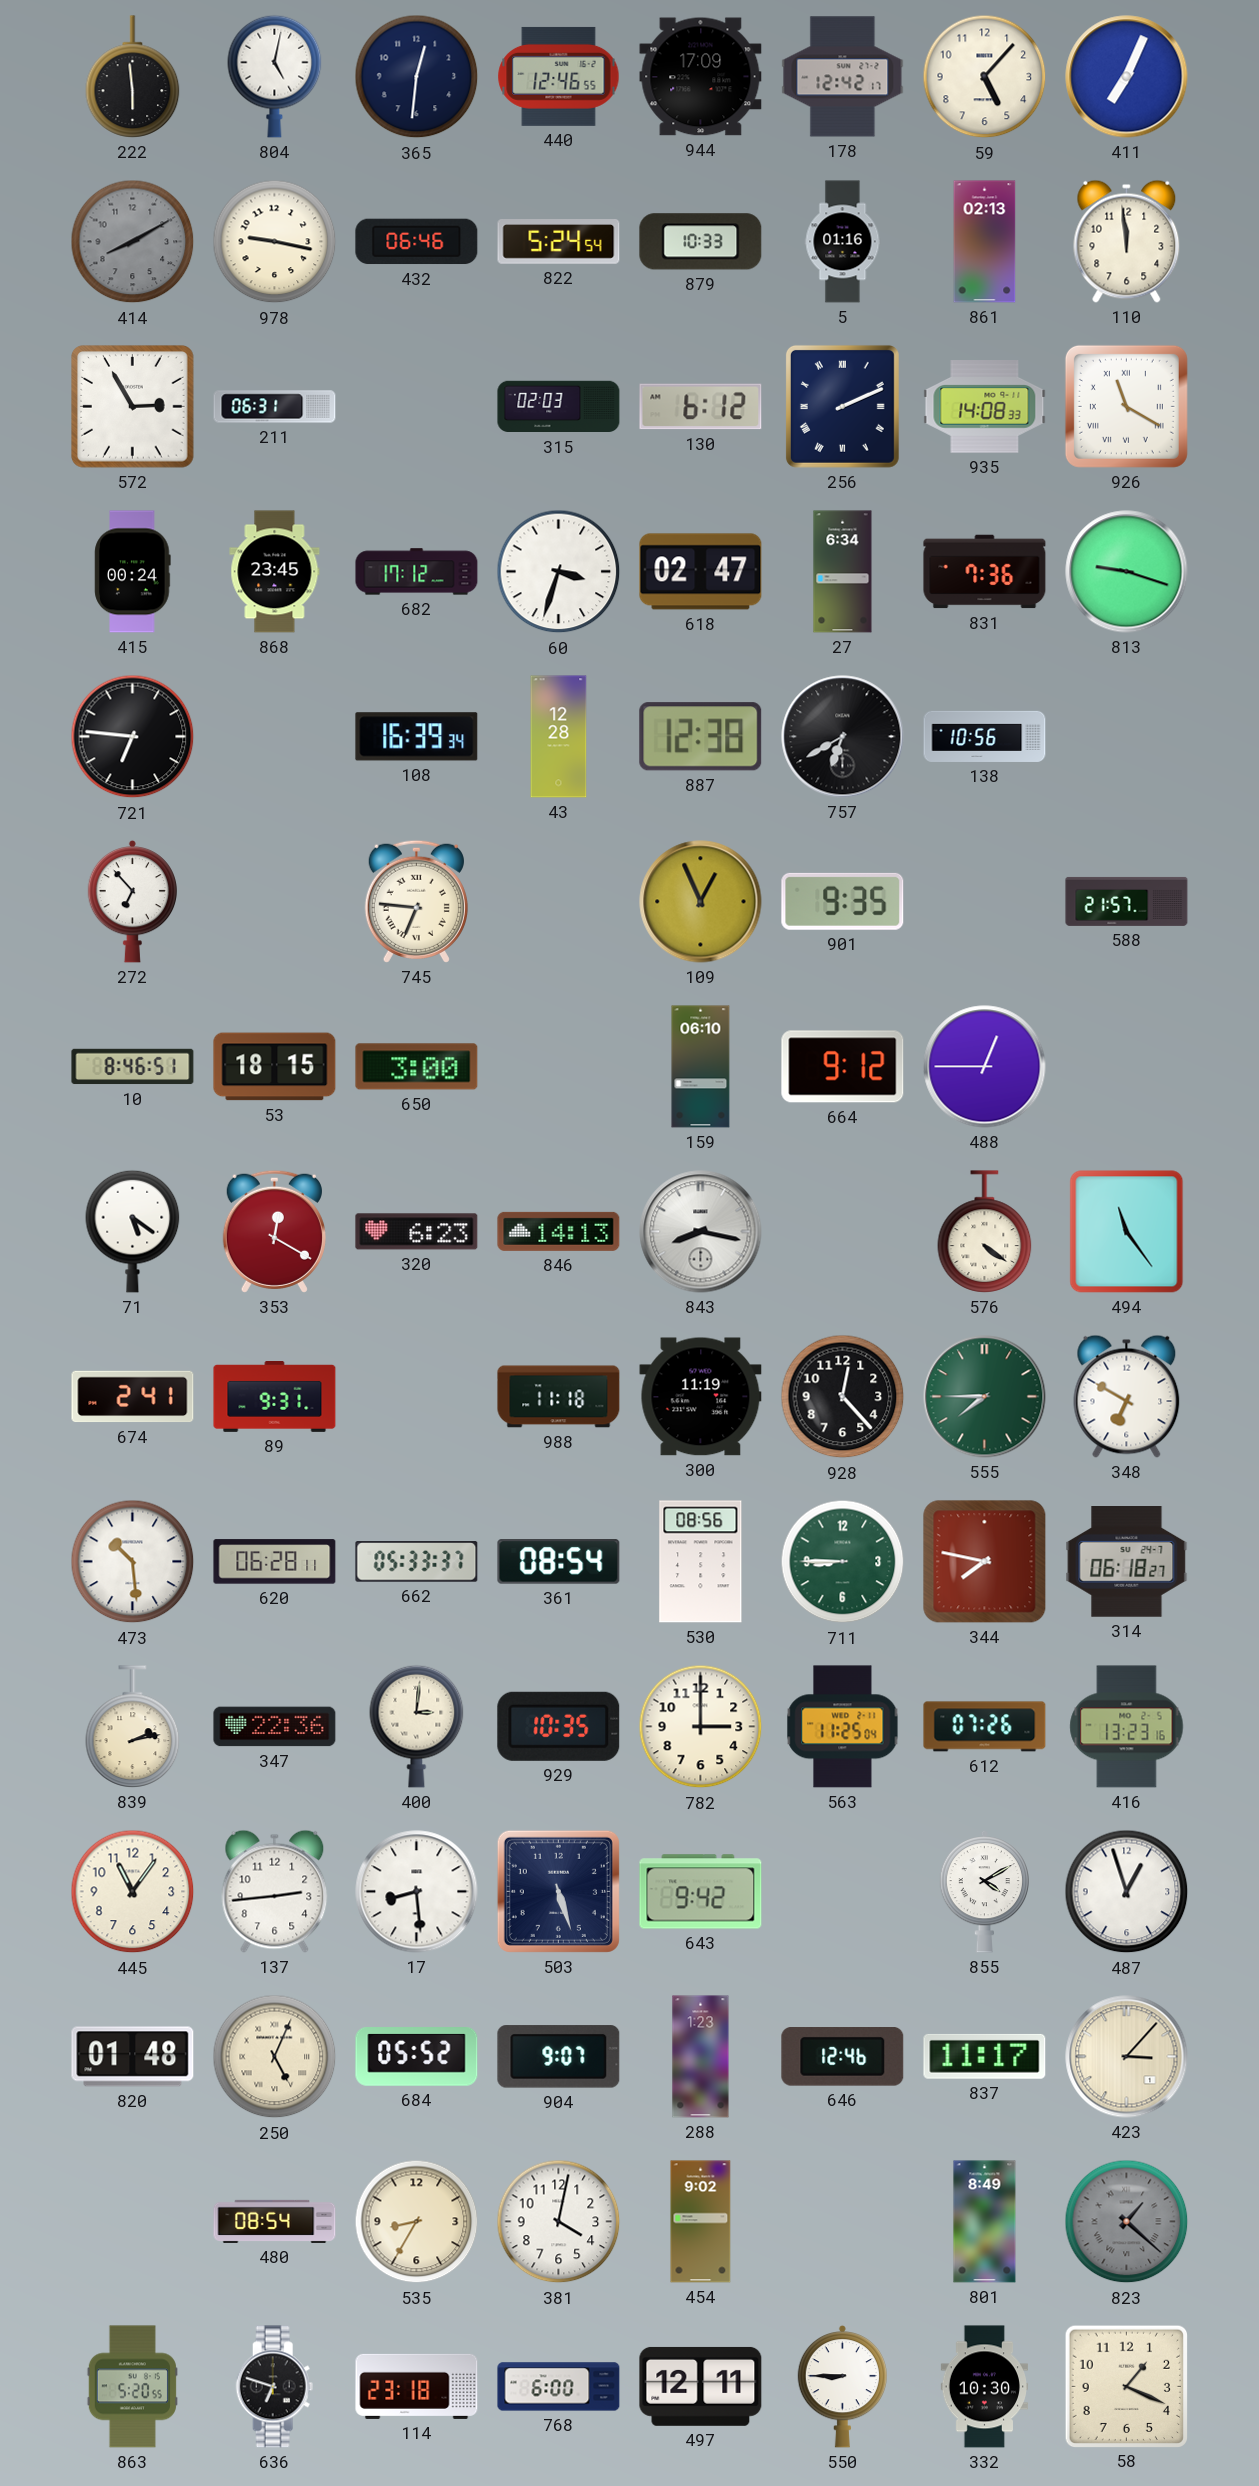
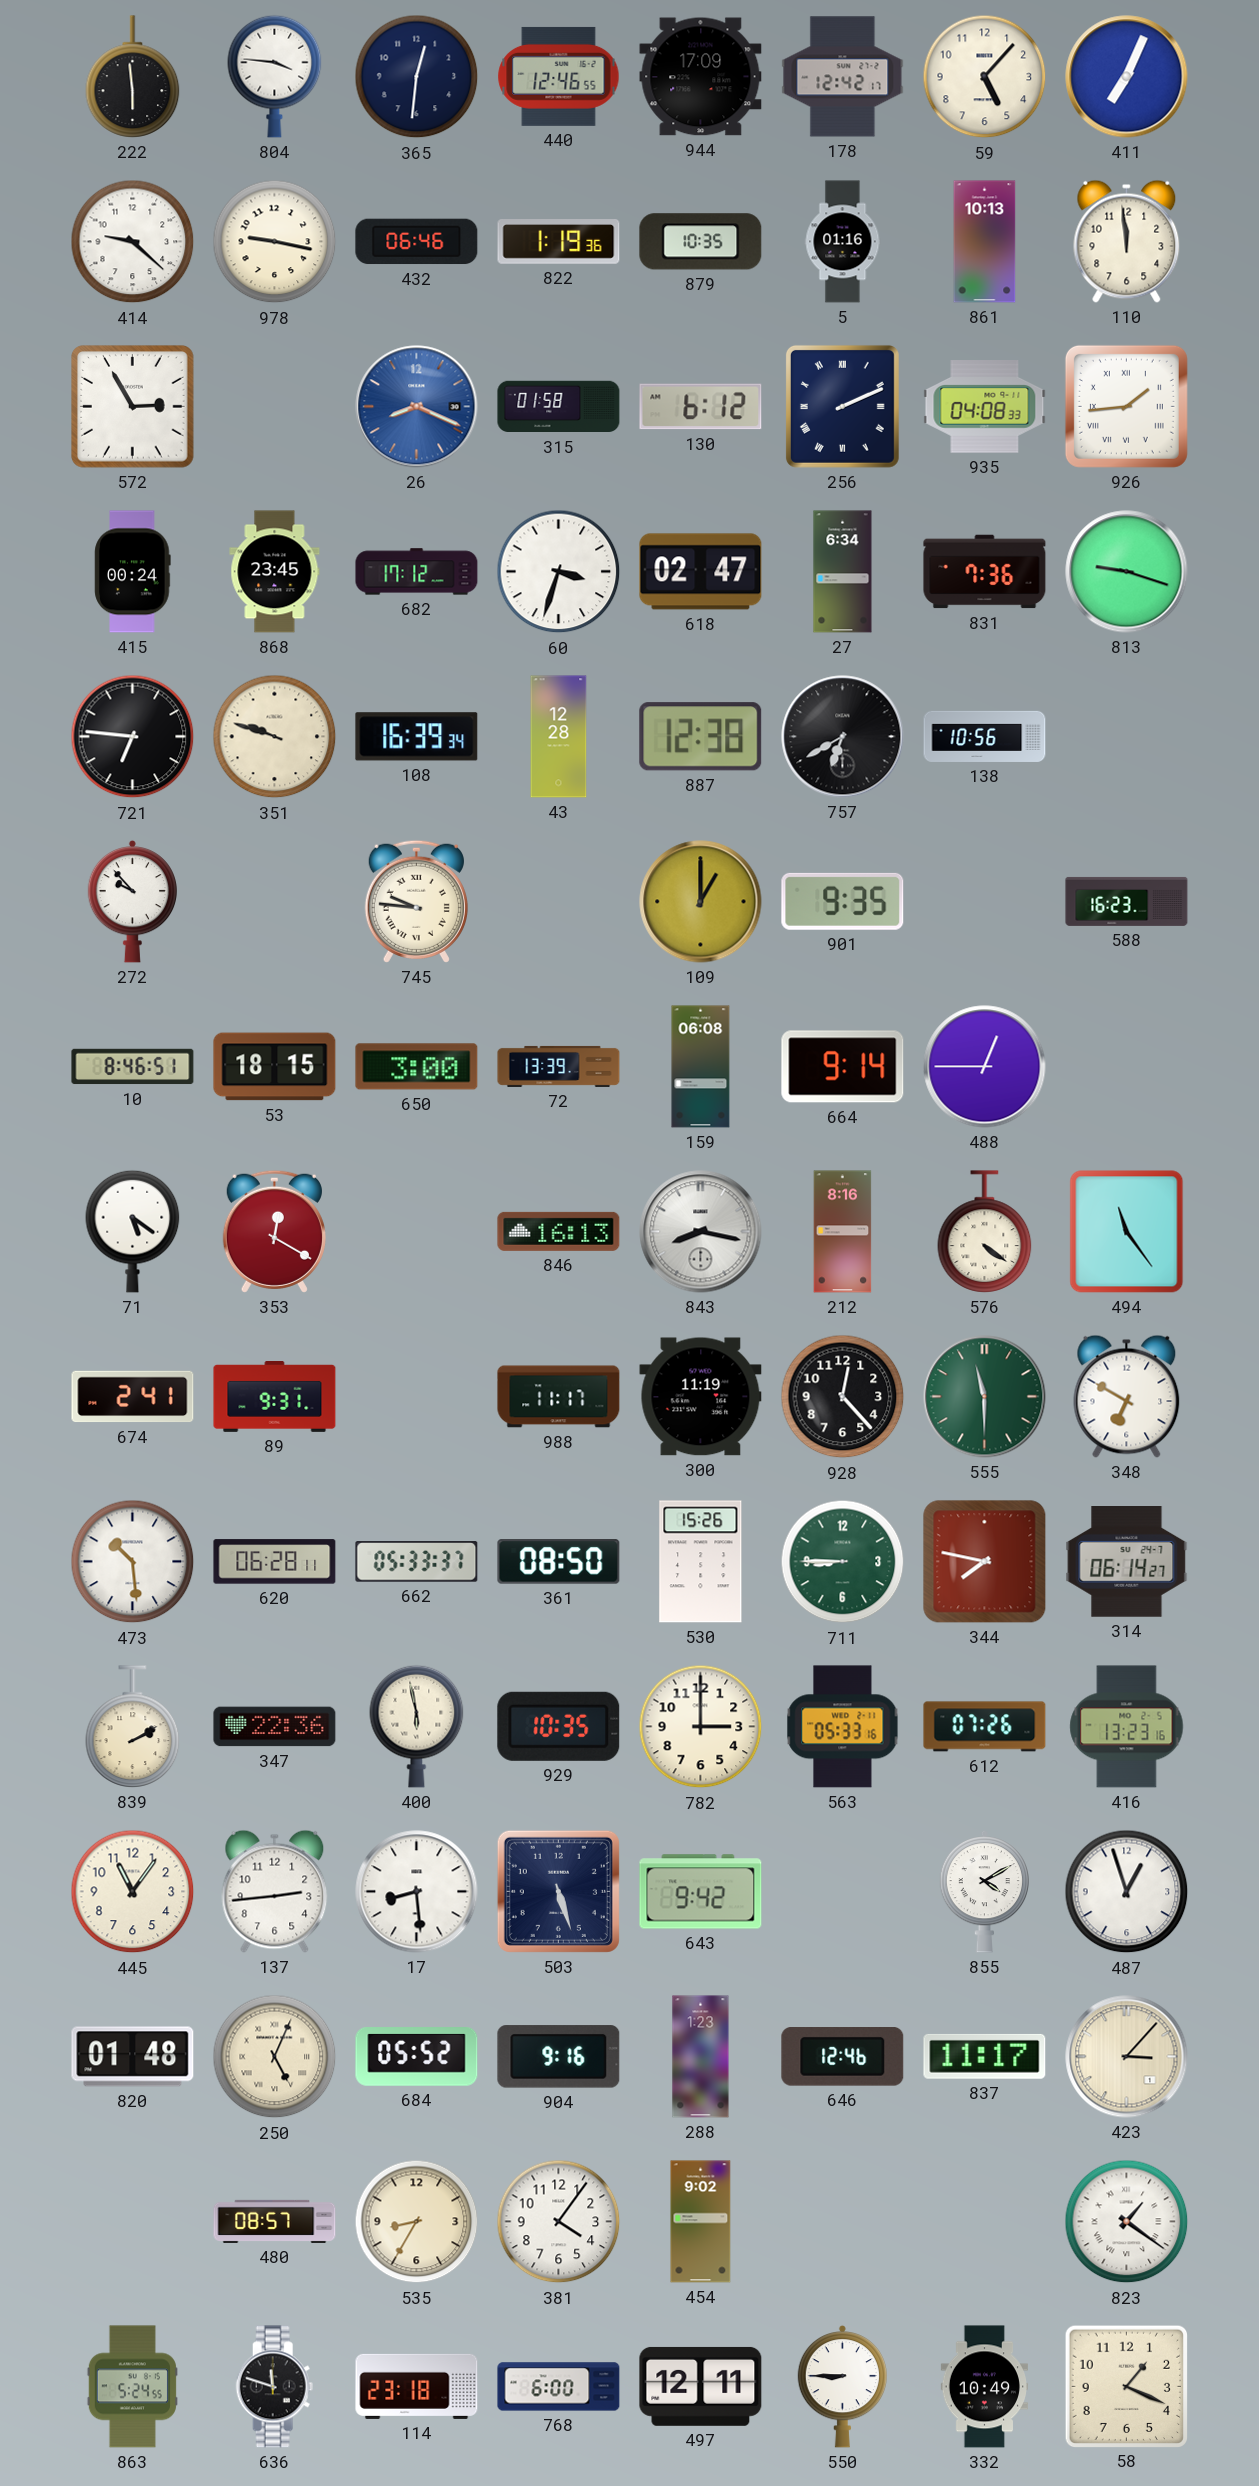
804: 5:02 -> 3:46 (275, 76)
414: 8:10 -> 9:22 (133, 242)
414 dial: grey -> white (133, 242)
822: 5:24 -> 1:19 (559, 242)
879: 10:33 -> 10:35 (701, 242)
861: 02:13 -> 10:13 (985, 242)
211: 06:31 -> none (275, 407)
26: none -> 8:19 (417, 407)
315: 02:03 -> 01:58 (559, 407)
935: 14:08 -> 04:08 (985, 407)
926: 11:20 -> 1:44 (1126, 406)
351: none -> 9:48 (275, 737)
272: 6:53 -> 9:53 (132, 901)
745: 6:46 -> 9:46 (416, 901)
109: 12:56 -> 1:00 (701, 902)
588: 21:57 -> 16:23 (1127, 901)
72: none -> 13:39 (559, 1066)
159: 06:10 -> 06:08 (701, 1067)
664: 9:12 -> 9:14 (843, 1067)
320: 6:23 -> none (417, 1232)
846: 14:13 -> 16:13 (559, 1231)
212: none -> 8:16 (843, 1232)
988: 11:18 -> 11:17 (559, 1397)
555: 7:45 -> 11:30 (985, 1397)
361: 08:54 -> 08:50 (559, 1562)
530: 08:56 -> 15:26 (701, 1562)
314: 06:18 -> 06:14 (1127, 1562)
839: 2:13 -> 2:10 (133, 1727)
400: 3:01 -> 5:58 (417, 1726)
563: 11:25 -> 05:33 (843, 1727)
904: 9:07 -> 9:16 (559, 2057)
480: 08:54 -> 08:57 (275, 2221)
381: 4:02 -> 4:06 (559, 2222)
801: 8:49 -> none (985, 2222)
823: 1:22 -> 1:21 (1127, 2222)
823 dial: grey -> white (1127, 2222)
863: 5:20 -> 5:24 (132, 2387)
636: 6:48 -> 11:48 (275, 2387)
332: 10:30 -> 10:49 (984, 2387)
